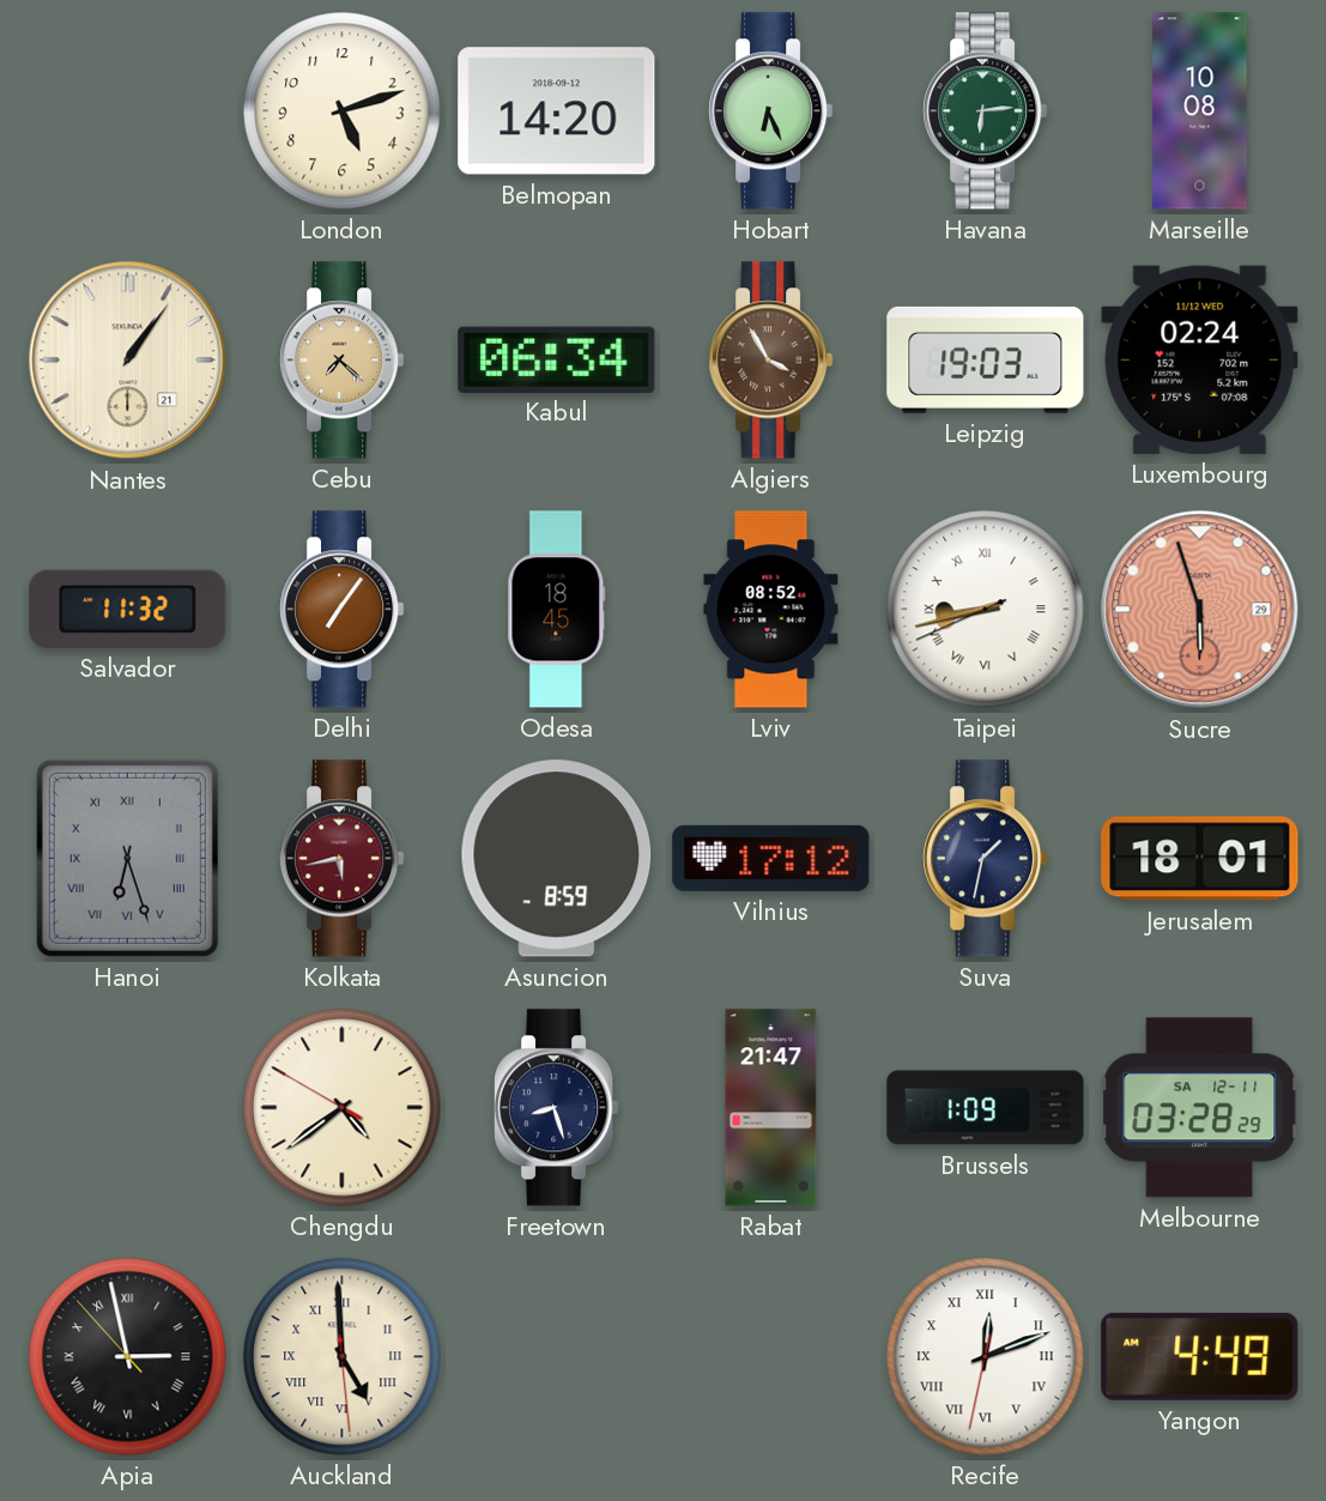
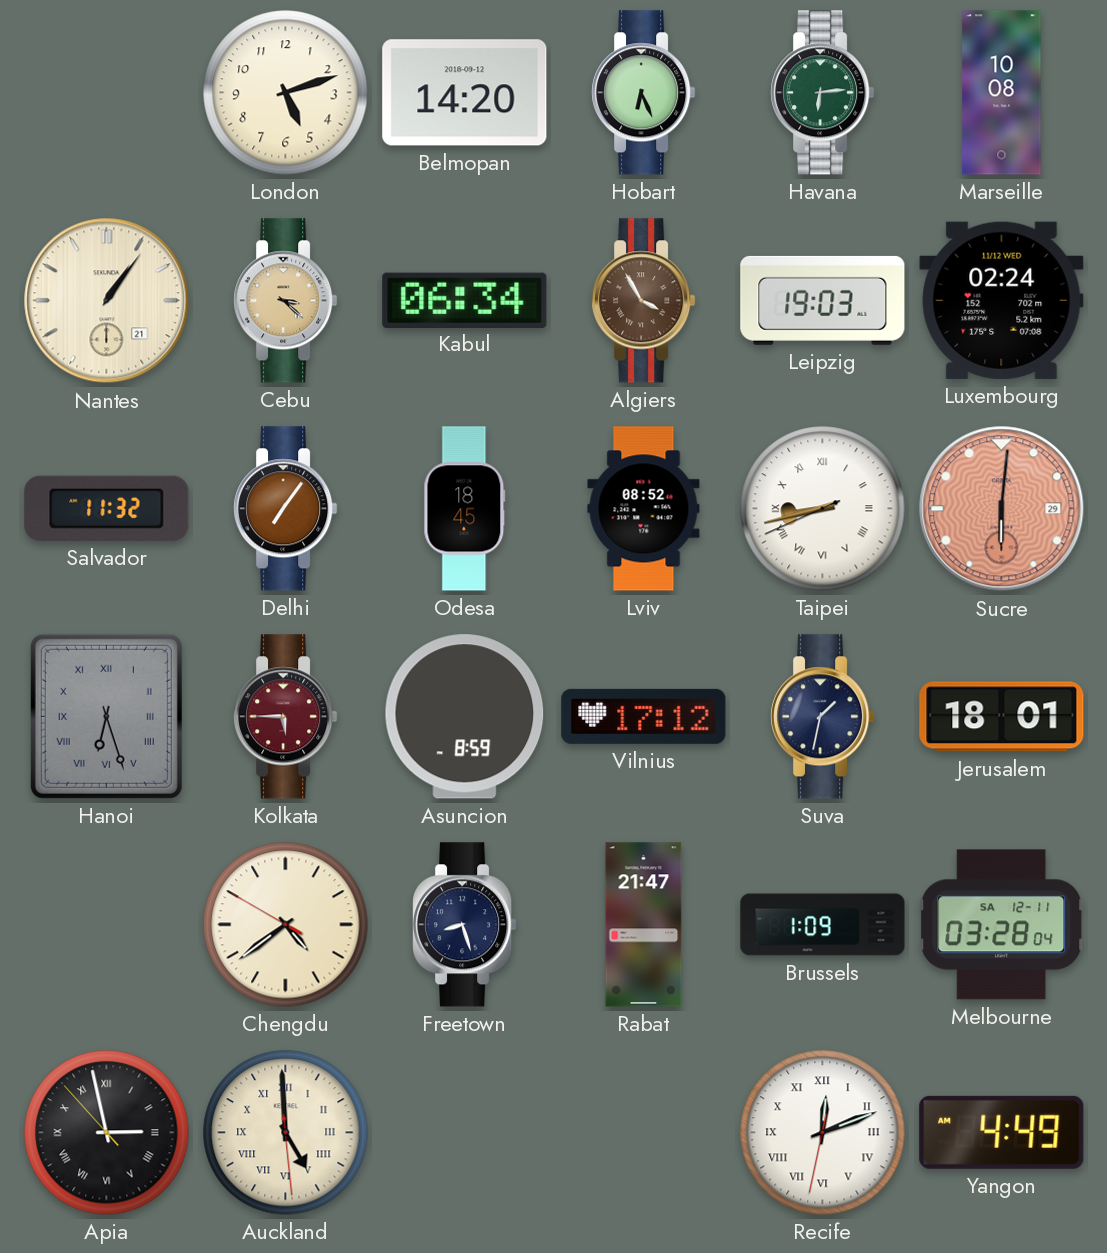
Cebu: 7:22 -> 3:22 (286, 301)
Sucre: 5:57 -> 6:01 (1002, 509)
Kolkata: 5:43 -> 5:45 (286, 717)
Melbourne: 03:28:29 -> 03:28:04 (1002, 925)
